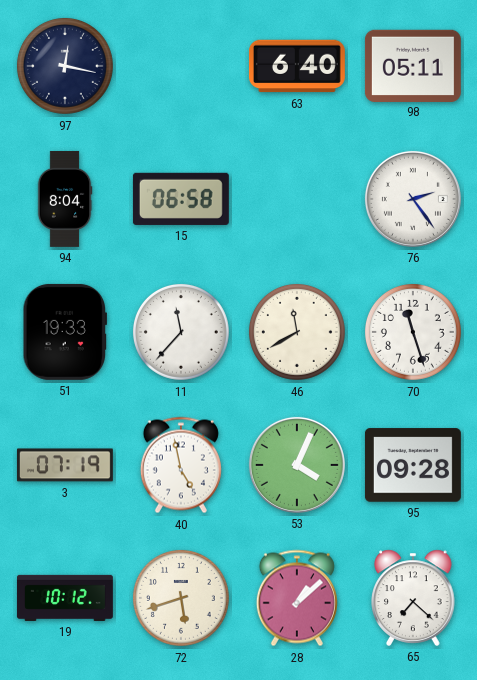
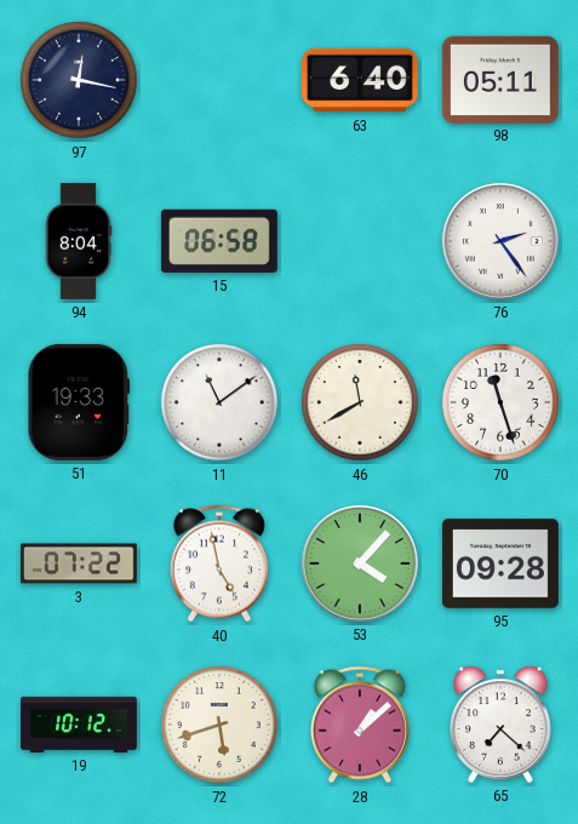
11: 11:37 -> 11:09 (219, 402)
3: 07:19 -> 07:22 (79, 563)
53: 4:04 -> 4:07 (360, 563)
